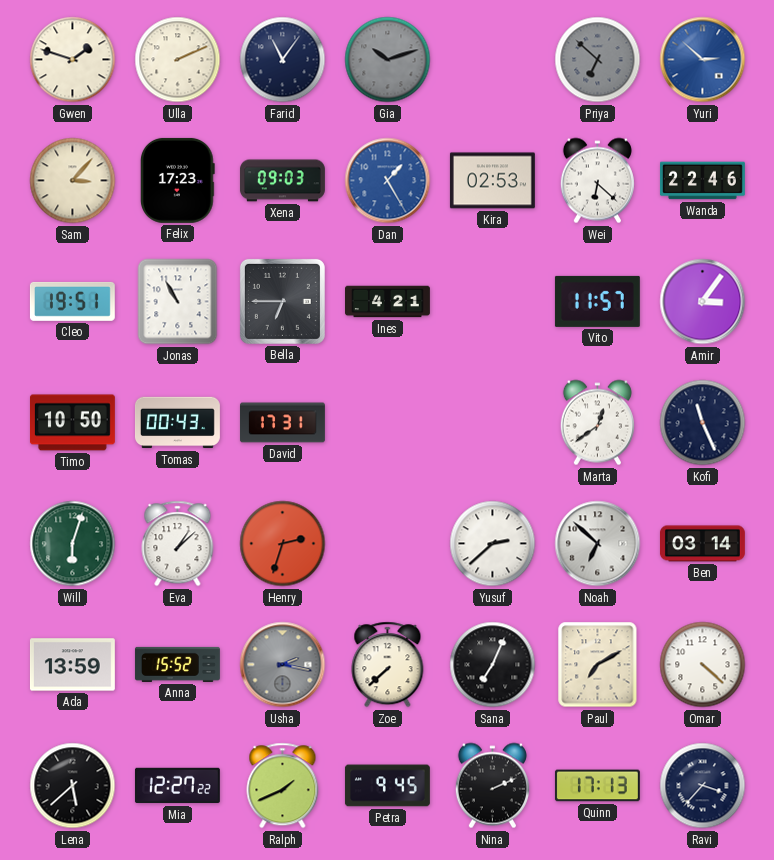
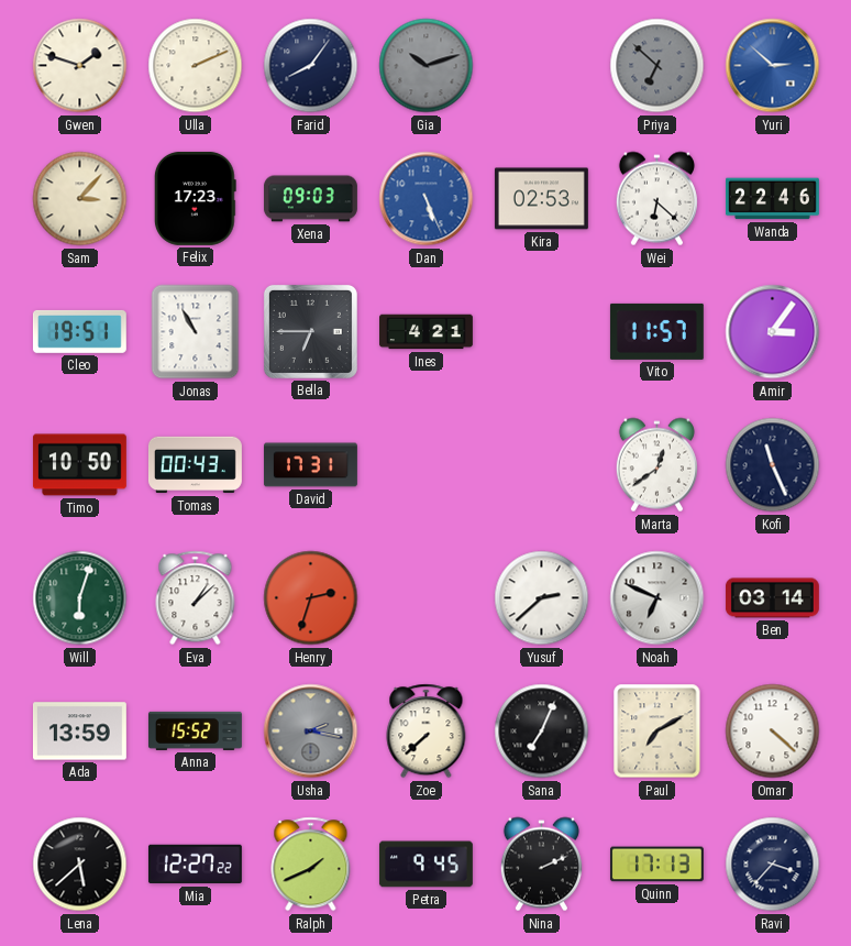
Farid: 11:06 -> 8:06 (311, 66)
Dan: 1:25 -> 5:26 (427, 199)
Noah: 6:52 -> 6:49 (657, 598)
